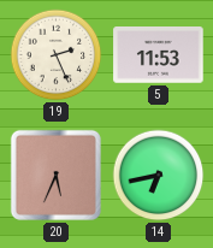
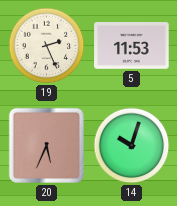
14: 6:43 -> 10:03 (132, 146)
